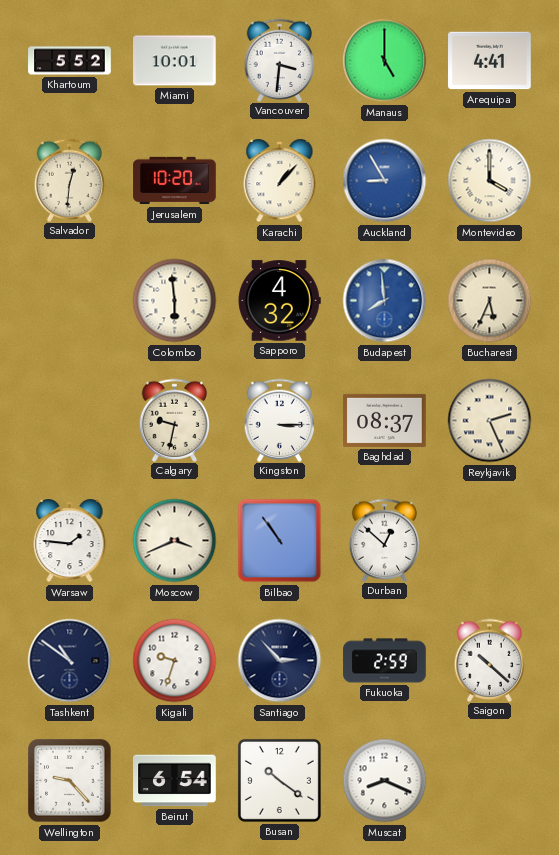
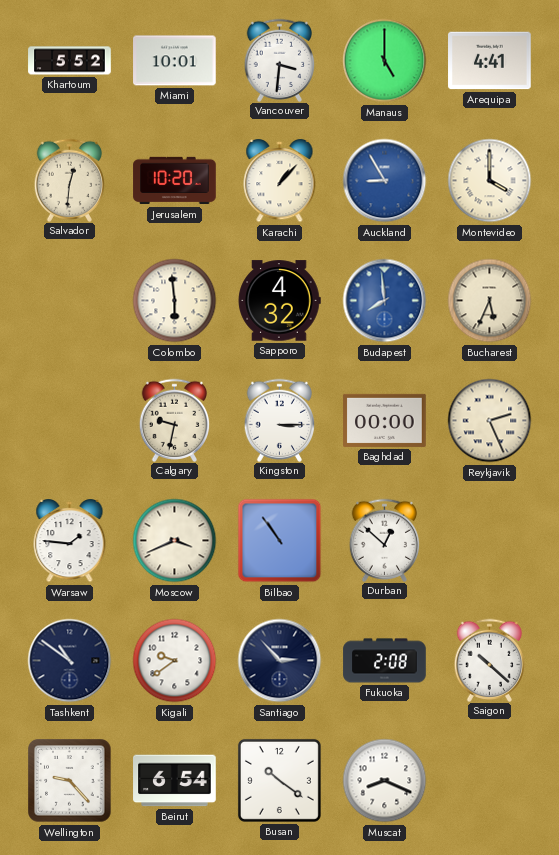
Baghdad: 08:37 -> 00:00 (385, 420)
Kigali: 9:33 -> 9:39 (175, 661)
Fukuoka: 2:59 -> 2:08 (385, 661)
